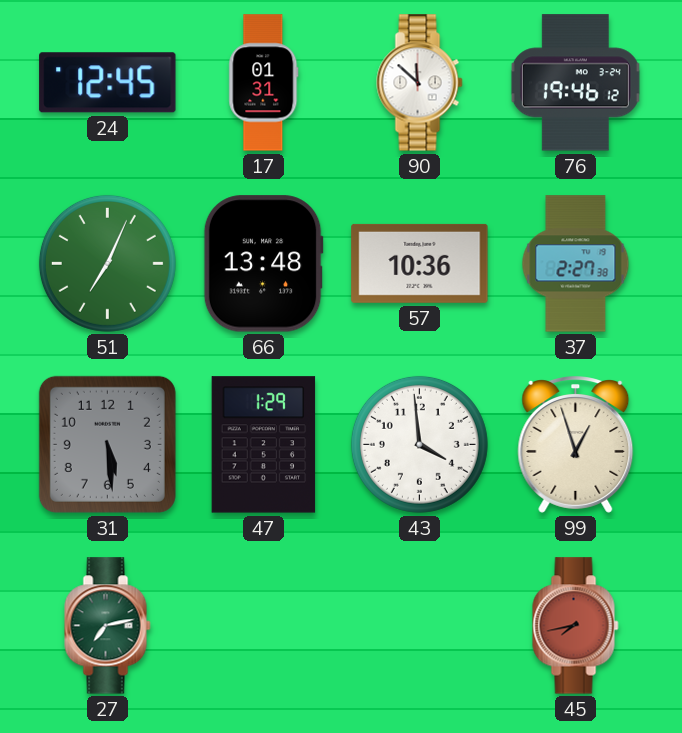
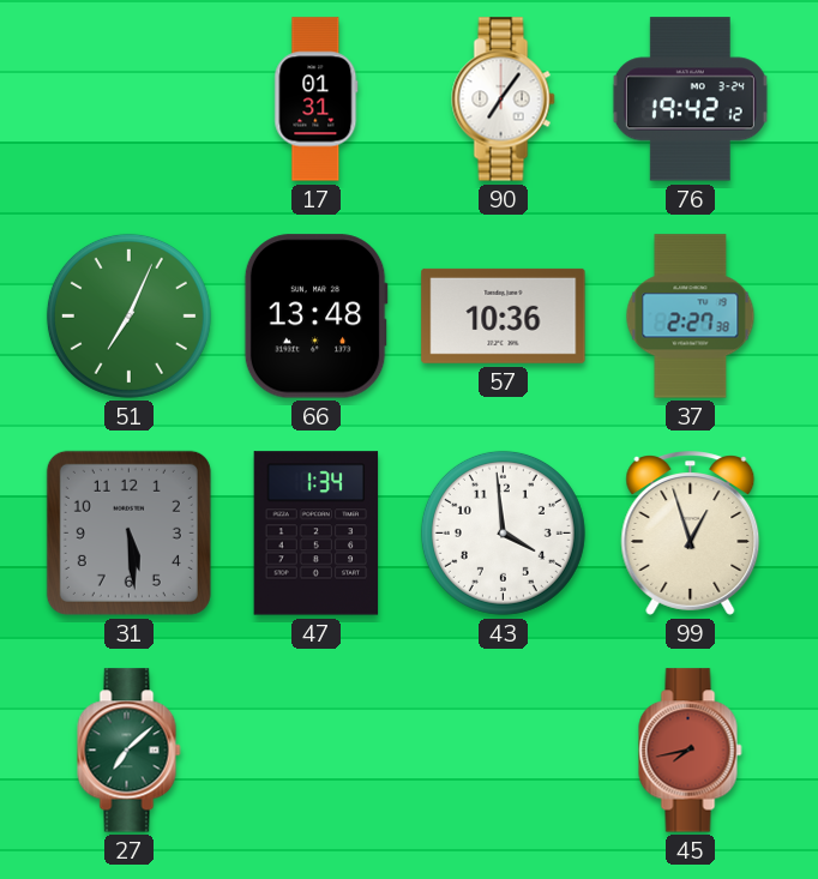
24: 12:45 -> none (108, 83)
90: 11:52 -> 7:06 (504, 100)
76: 19:46 -> 19:42 (690, 100)
47: 1:29 -> 1:34 (317, 534)
27: 7:13 -> 7:08 (130, 751)
